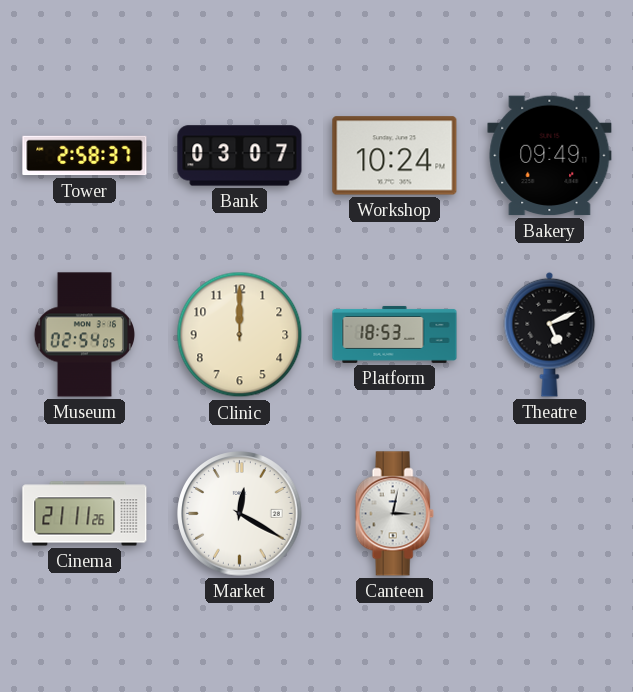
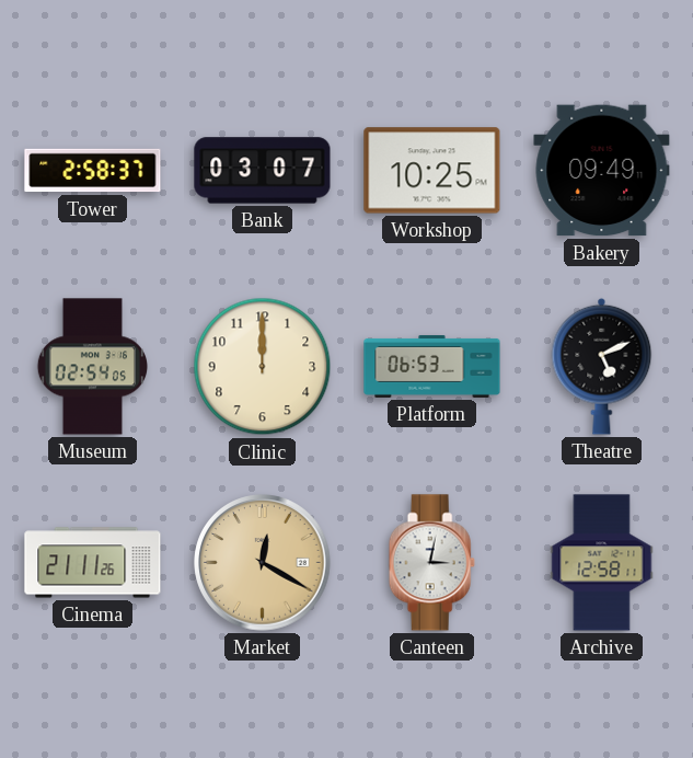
Workshop: 10:24 -> 10:25 (432, 171)
Platform: 18:53 -> 06:53 (432, 366)
Market dial: white -> champagne (263, 563)
Archive: none -> 12:58 (602, 563)
